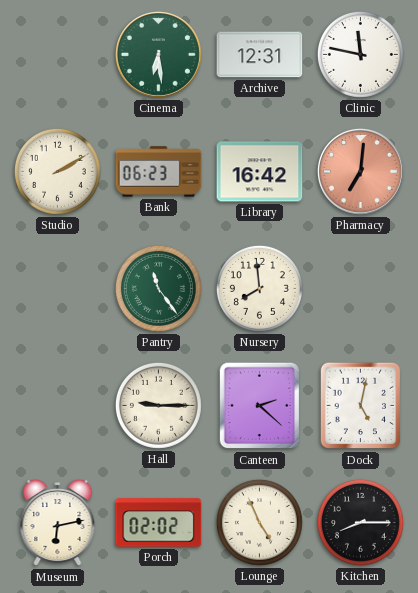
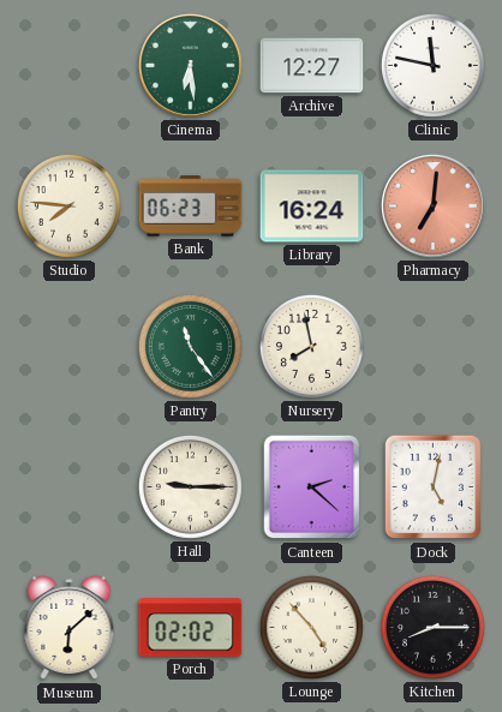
Archive: 12:31 -> 12:27 (312, 66)
Studio: 2:10 -> 7:46 (68, 205)
Library: 16:42 -> 16:24 (312, 207)
Nursery: 7:59 -> 7:58 (311, 346)
Museum: 6:13 -> 6:08 (70, 628)
Lounge: 4:56 -> 4:53 (311, 627)
